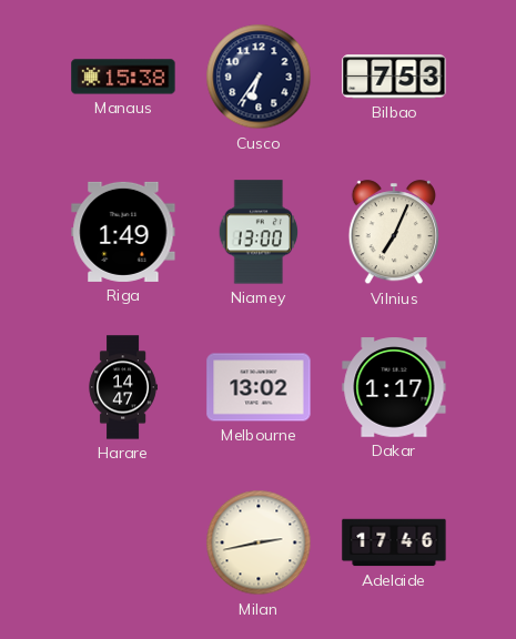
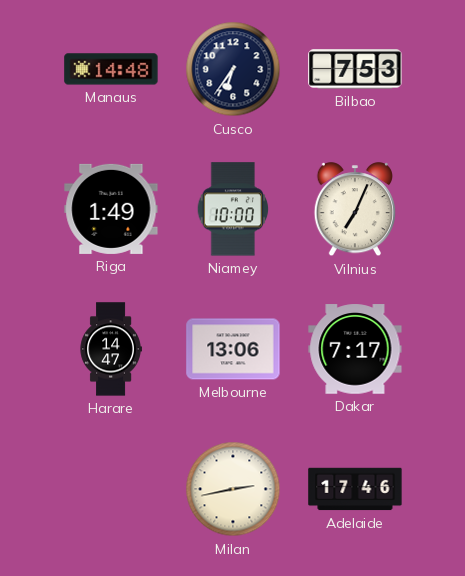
Manaus: 15:38 -> 14:48 (111, 69)
Niamey: 13:00 -> 10:00 (233, 209)
Melbourne: 13:02 -> 13:06 (233, 349)
Dakar: 1:17 -> 7:17 (355, 349)
